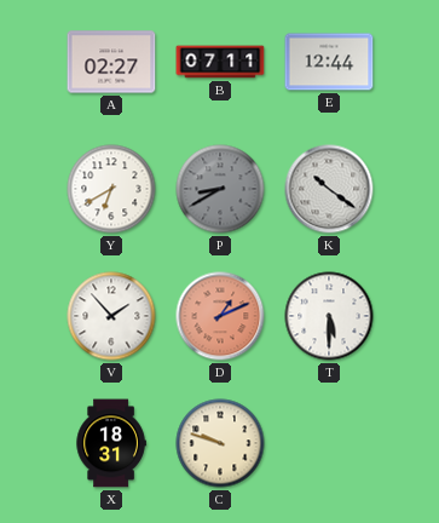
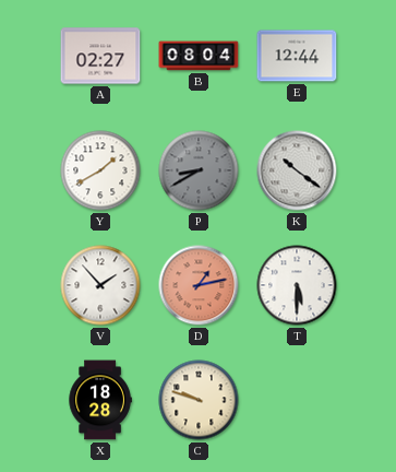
B: 07:11 -> 08:04 (199, 56)
Y: 6:40 -> 1:40 (100, 170)
D: 1:11 -> 1:13 (199, 285)
X: 18:31 -> 18:28 (100, 400)
